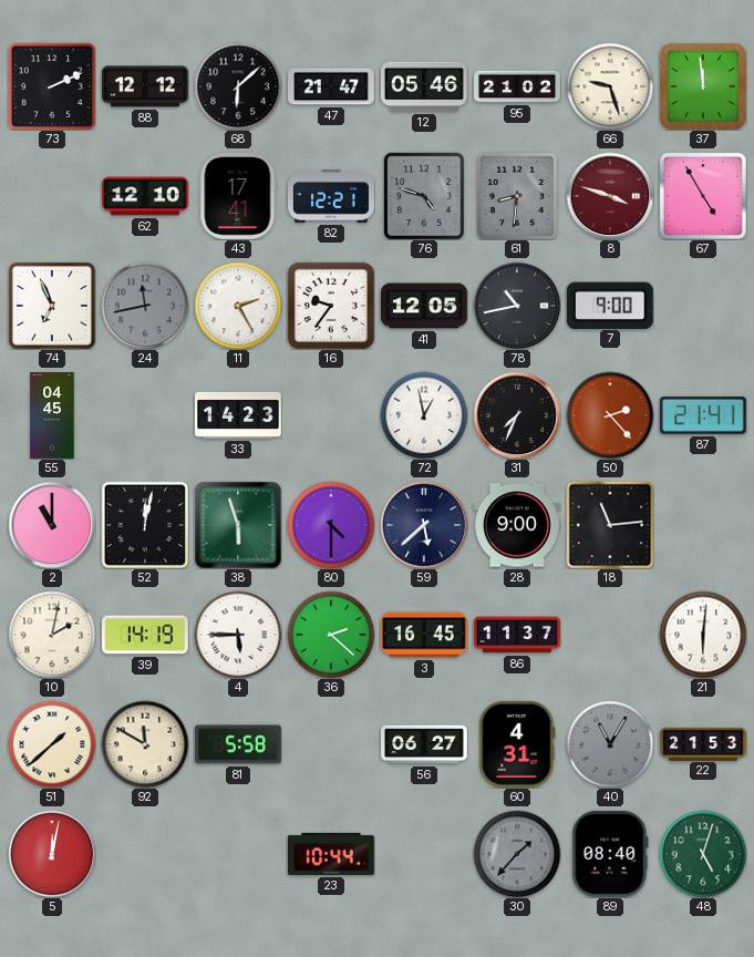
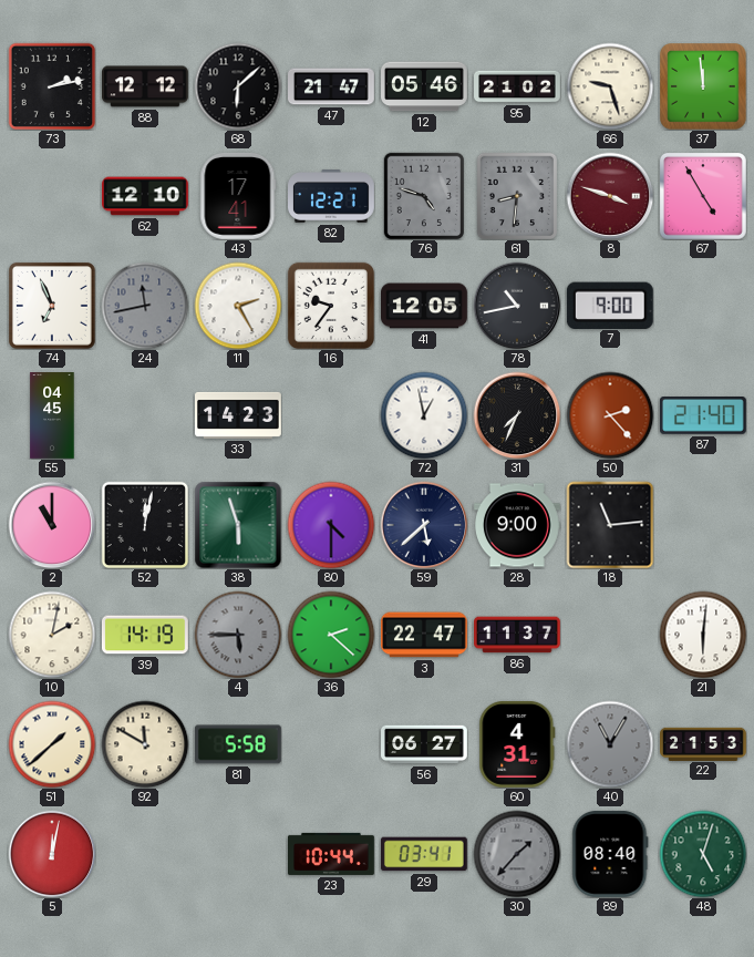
73: 2:11 -> 2:13 (52, 86)
87: 21:41 -> 21:40 (703, 416)
4 dial: white -> grey (238, 635)
3: 16:45 -> 22:47 (425, 635)
29: none -> 03:41 (424, 854)
